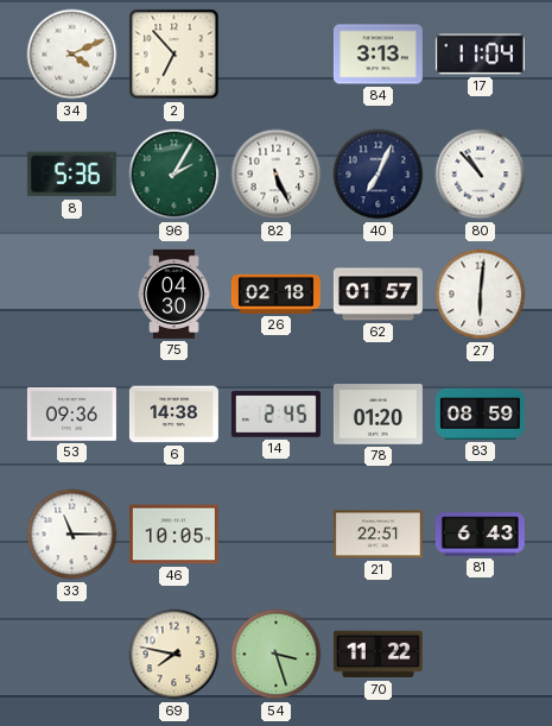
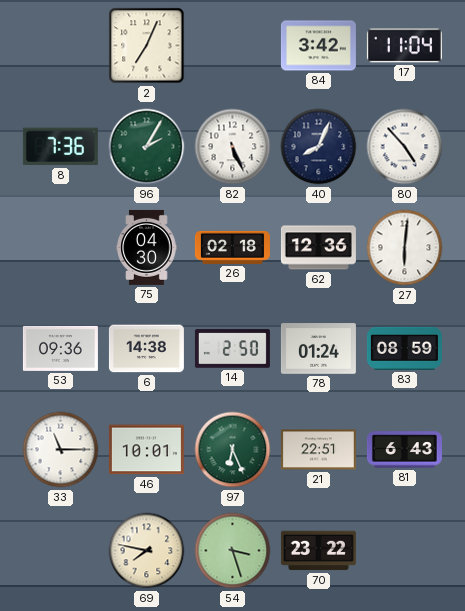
34: 4:11 -> none (72, 55)
2: 6:53 -> 7:04 (147, 46)
84: 3:13 -> 3:42 (318, 46)
8: 5:36 -> 7:36 (60, 147)
40: 7:04 -> 8:04 (319, 147)
80: 10:53 -> 4:53 (405, 147)
62: 01:57 -> 12:36 (318, 248)
14: 2:45 -> 2:50 (232, 349)
78: 01:20 -> 01:24 (318, 349)
46: 10:05 -> 10:01 (146, 450)
97: none -> 6:26 (233, 450)
70: 11:22 -> 23:22 (318, 551)
